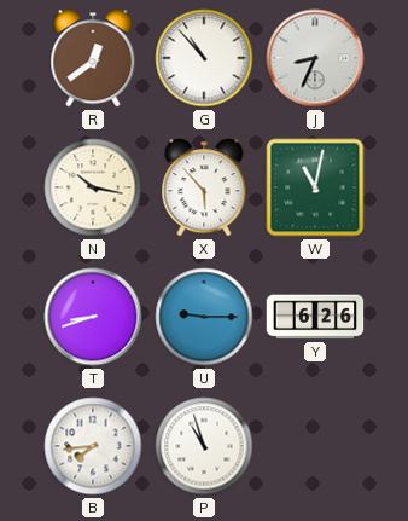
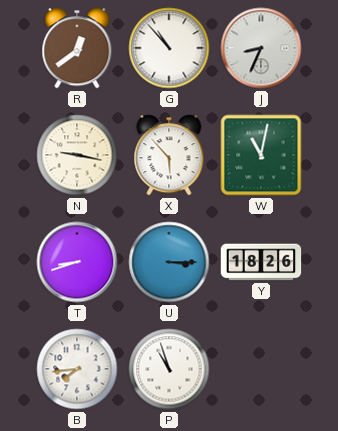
N: 10:17 -> 9:17 (77, 155)
U: 9:15 -> 3:15 (169, 262)
Y: 6:26 -> 18:26 (261, 262)
